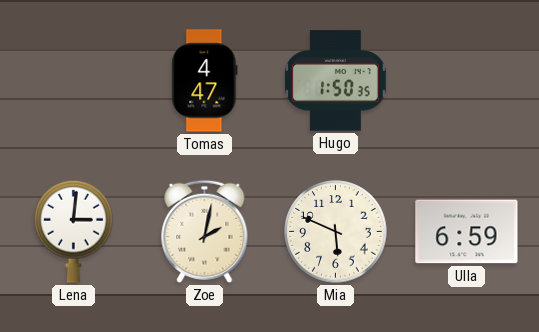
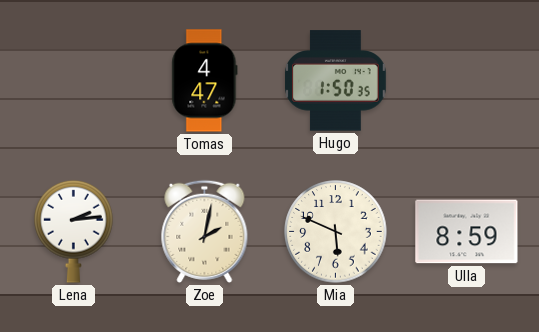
Lena: 3:01 -> 2:14 (74, 231)
Ulla: 6:59 -> 8:59 (467, 232)
